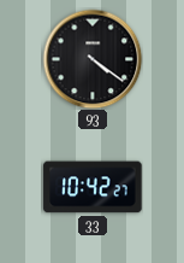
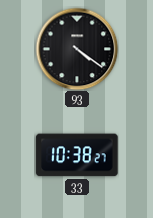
33: 10:42 -> 10:38 (77, 155)
